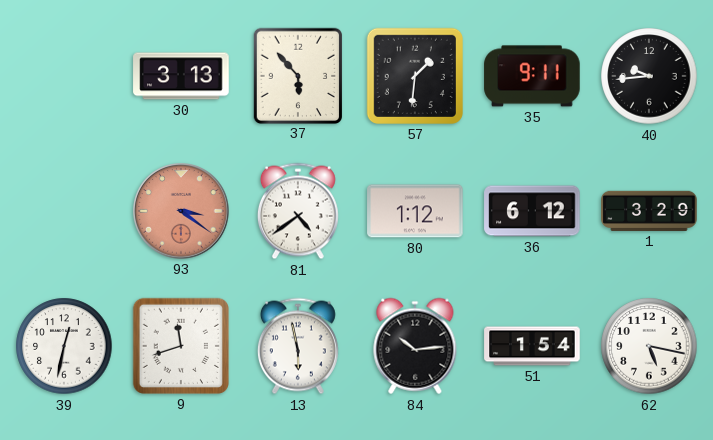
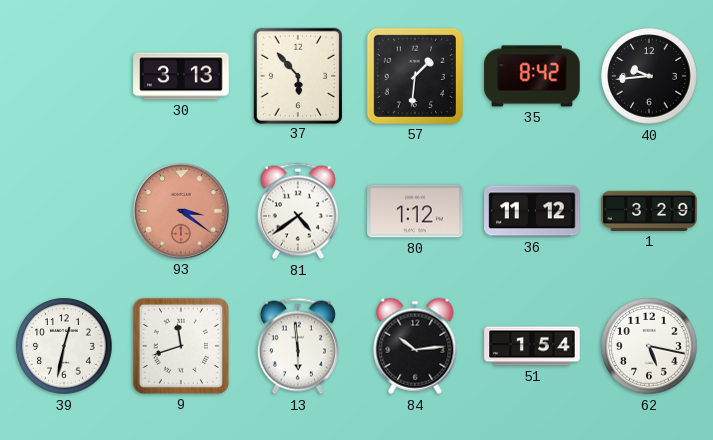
35: 9:11 -> 8:42 (532, 76)
36: 6:12 -> 11:12 (532, 211)
13: 5:58 -> 5:59 (298, 346)
